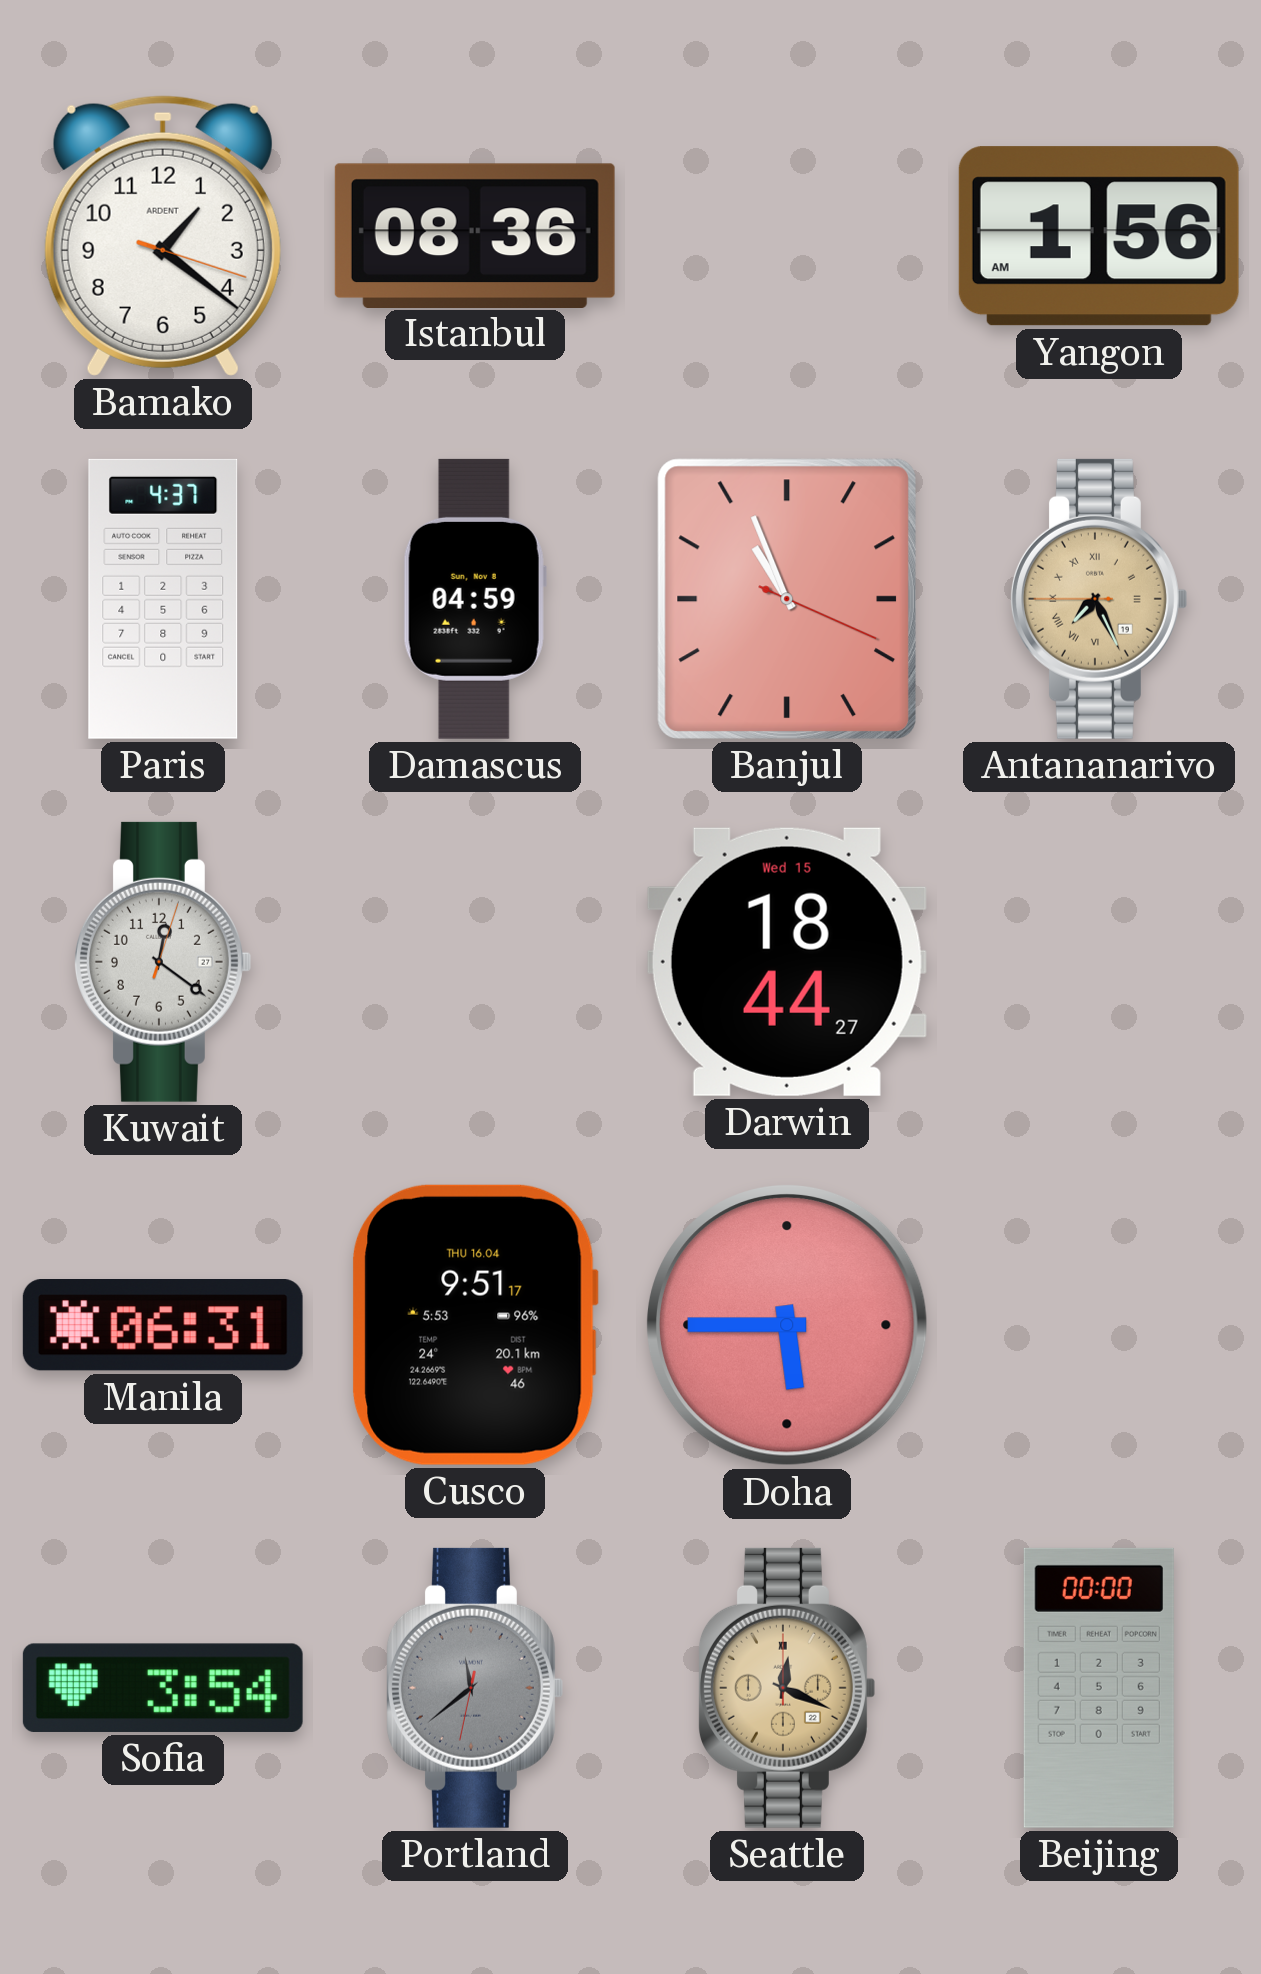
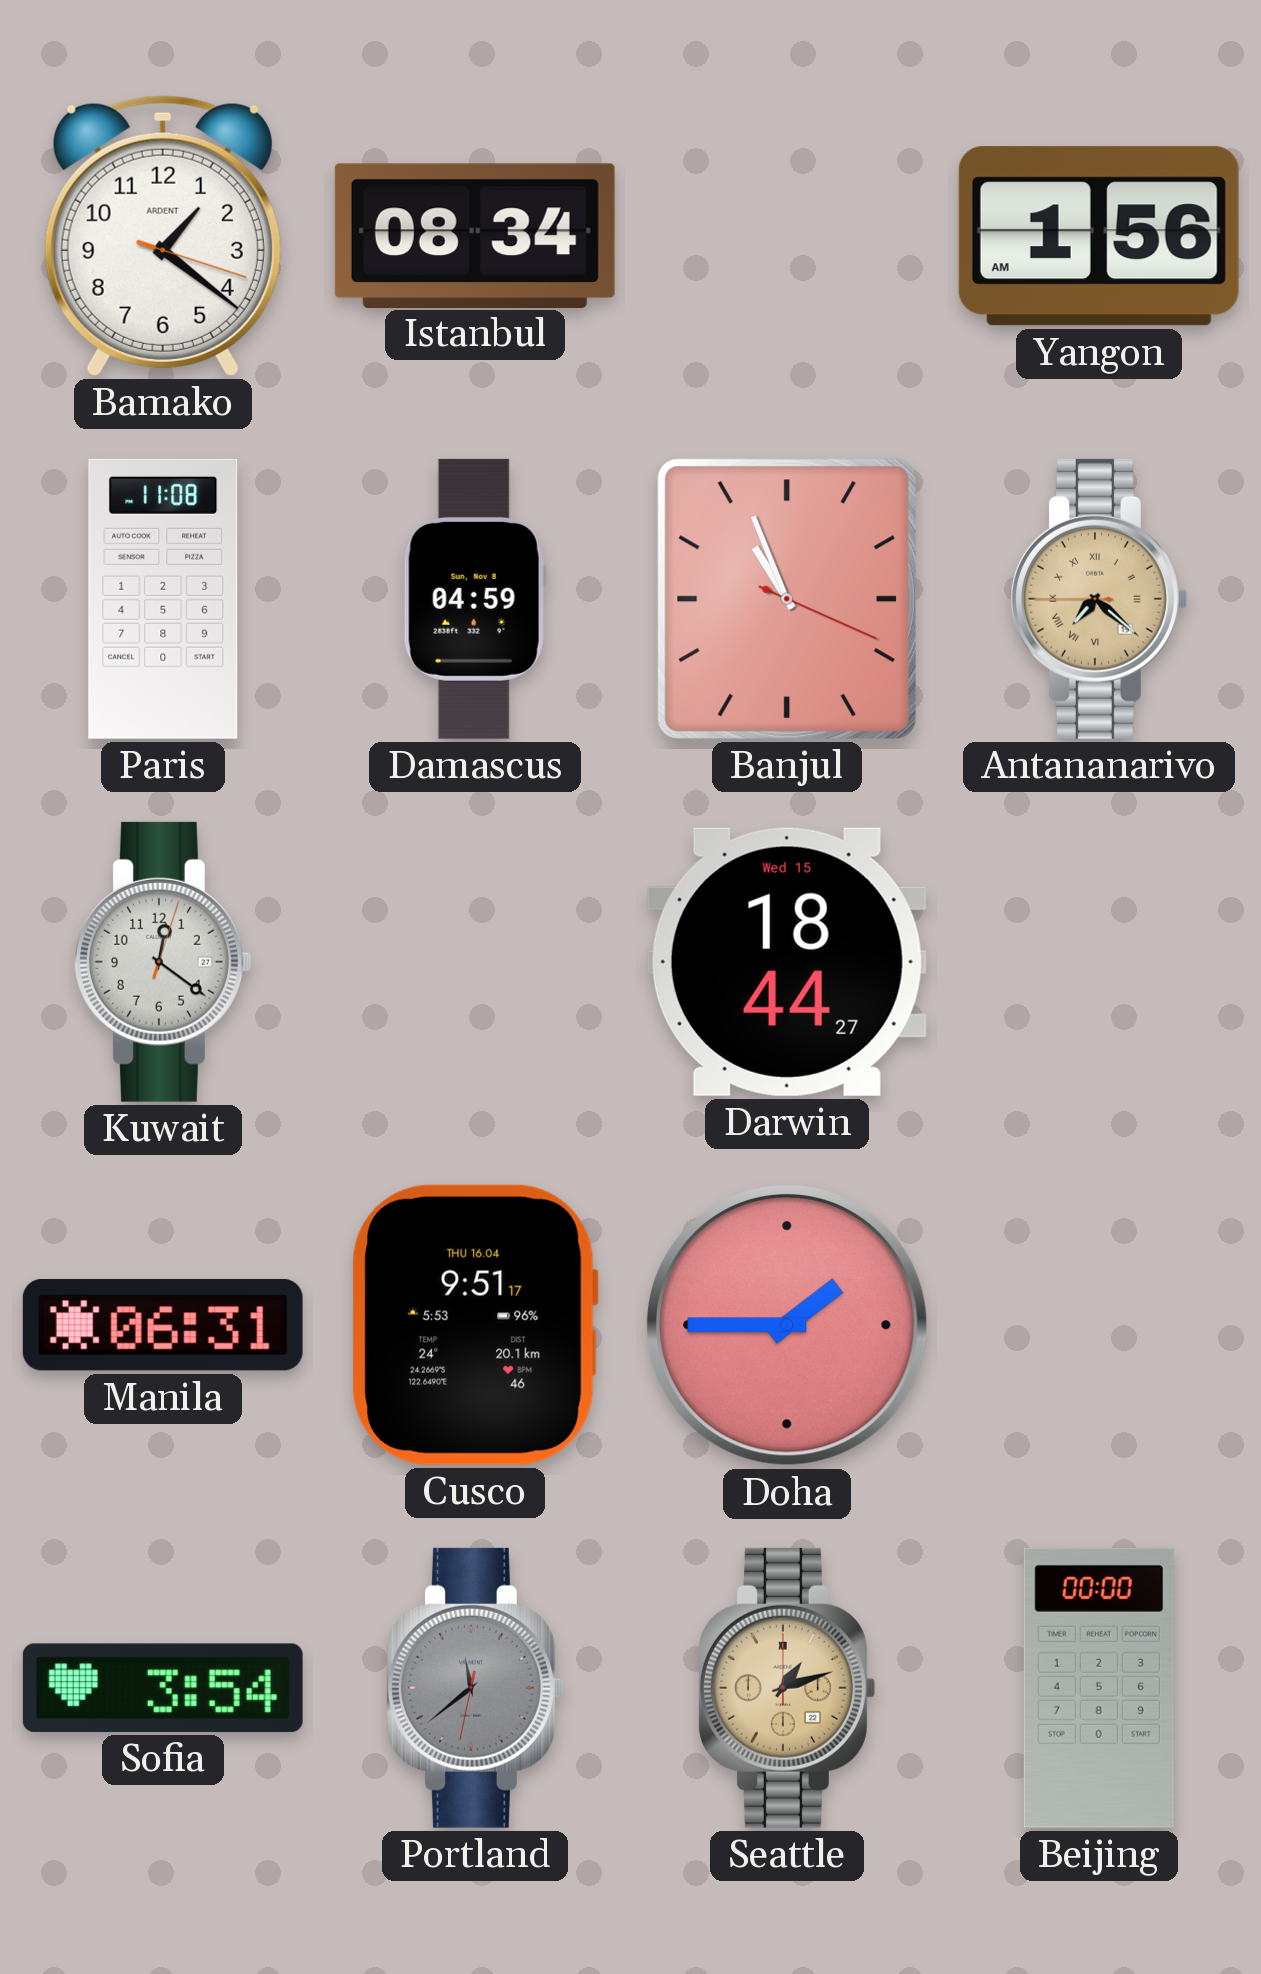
Istanbul: 08:36 -> 08:34 (475, 235)
Paris: 4:37 -> 11:08 (163, 599)
Antananarivo: 7:25 -> 7:21 (1098, 599)
Doha: 5:45 -> 1:45 (787, 1325)
Seattle: 12:19 -> 1:12 (786, 1688)
